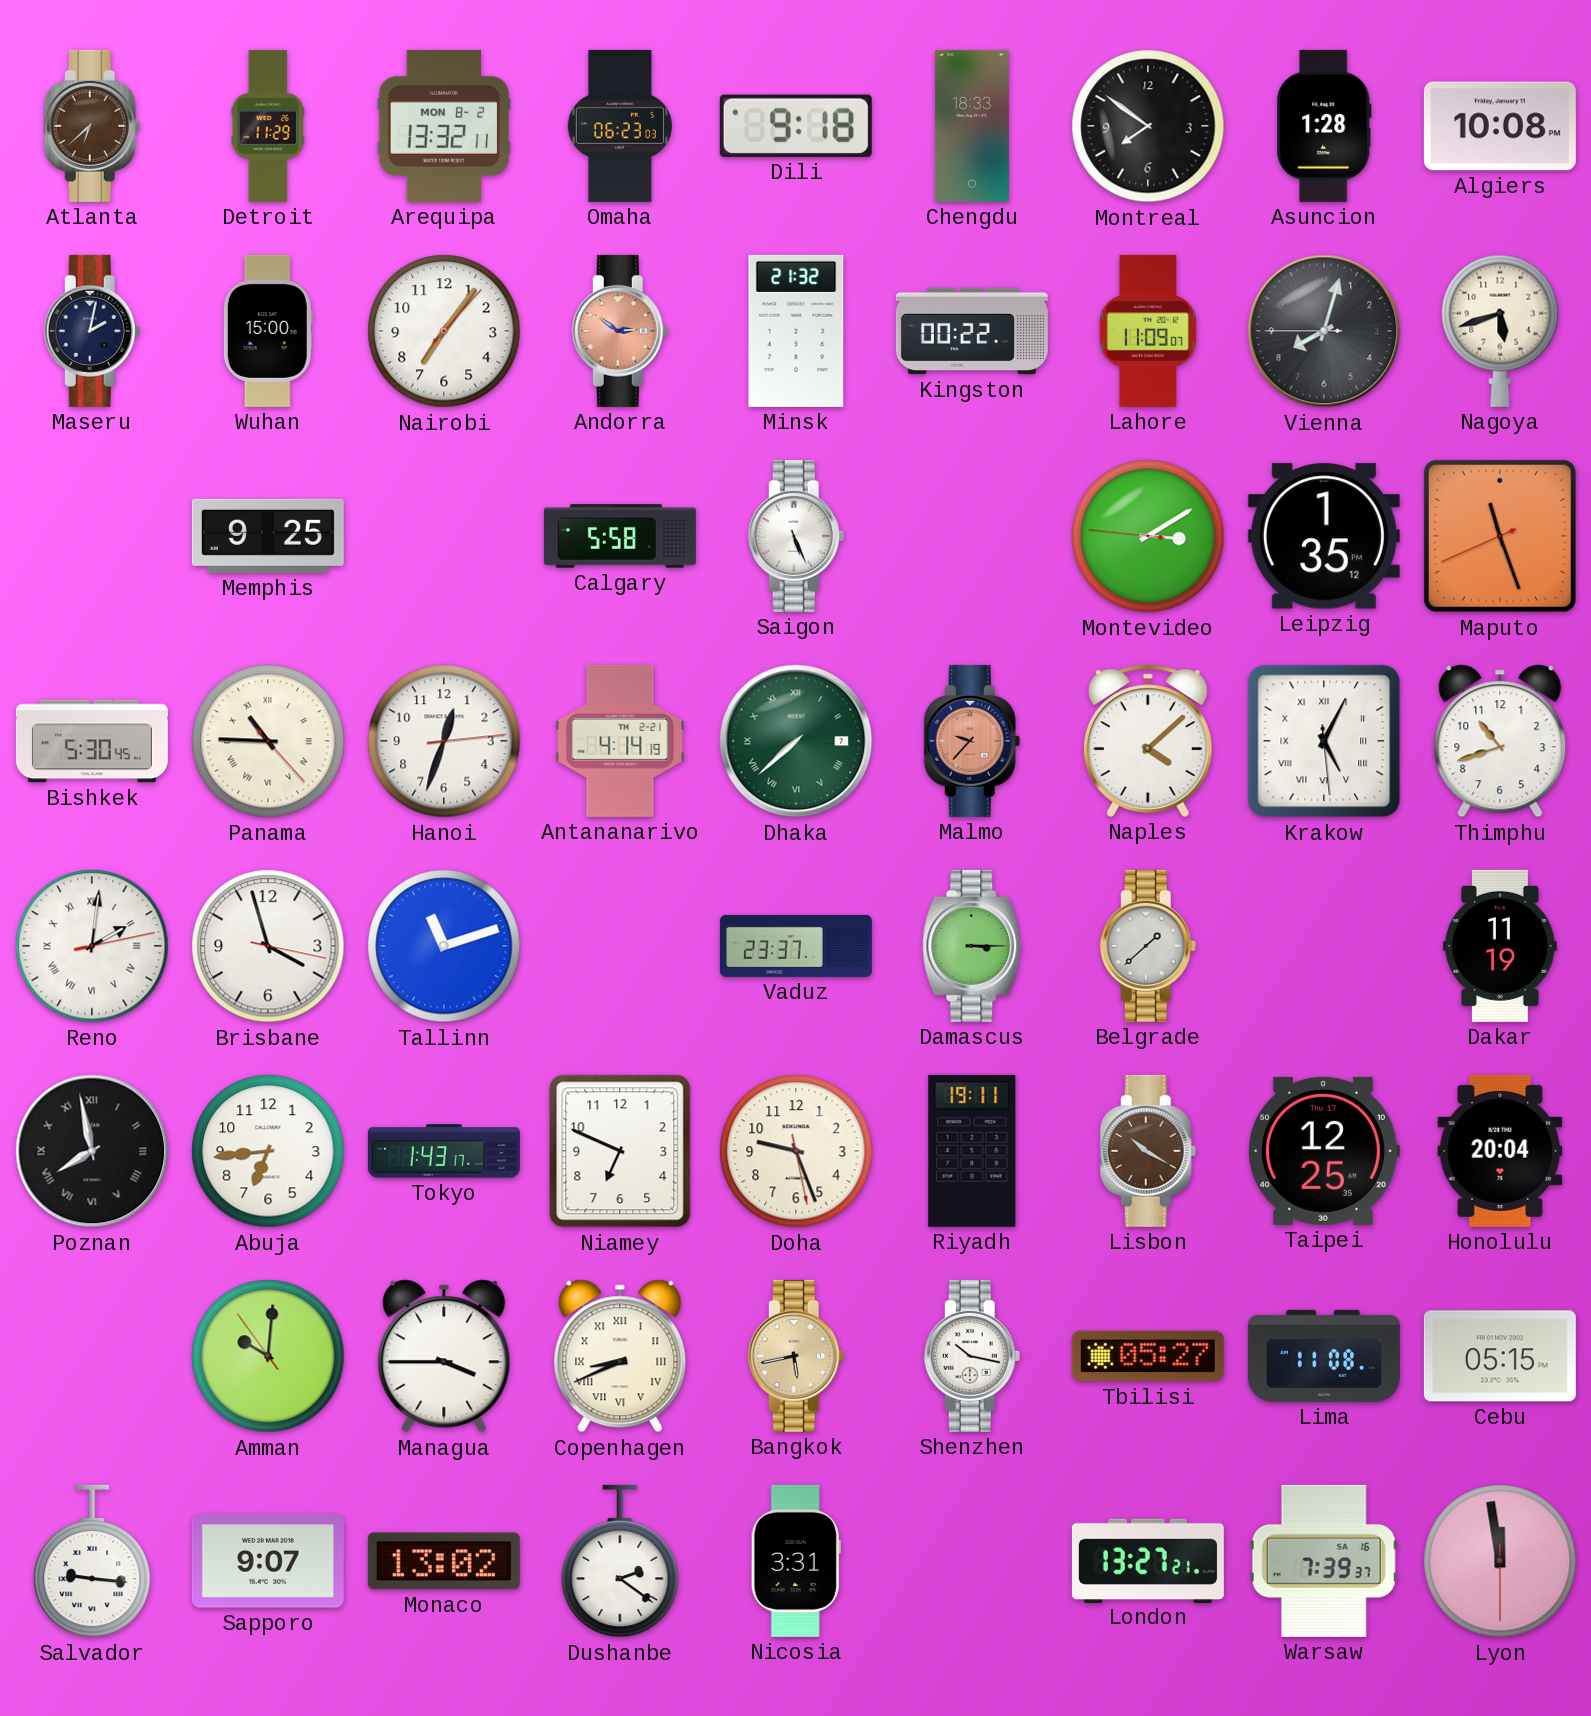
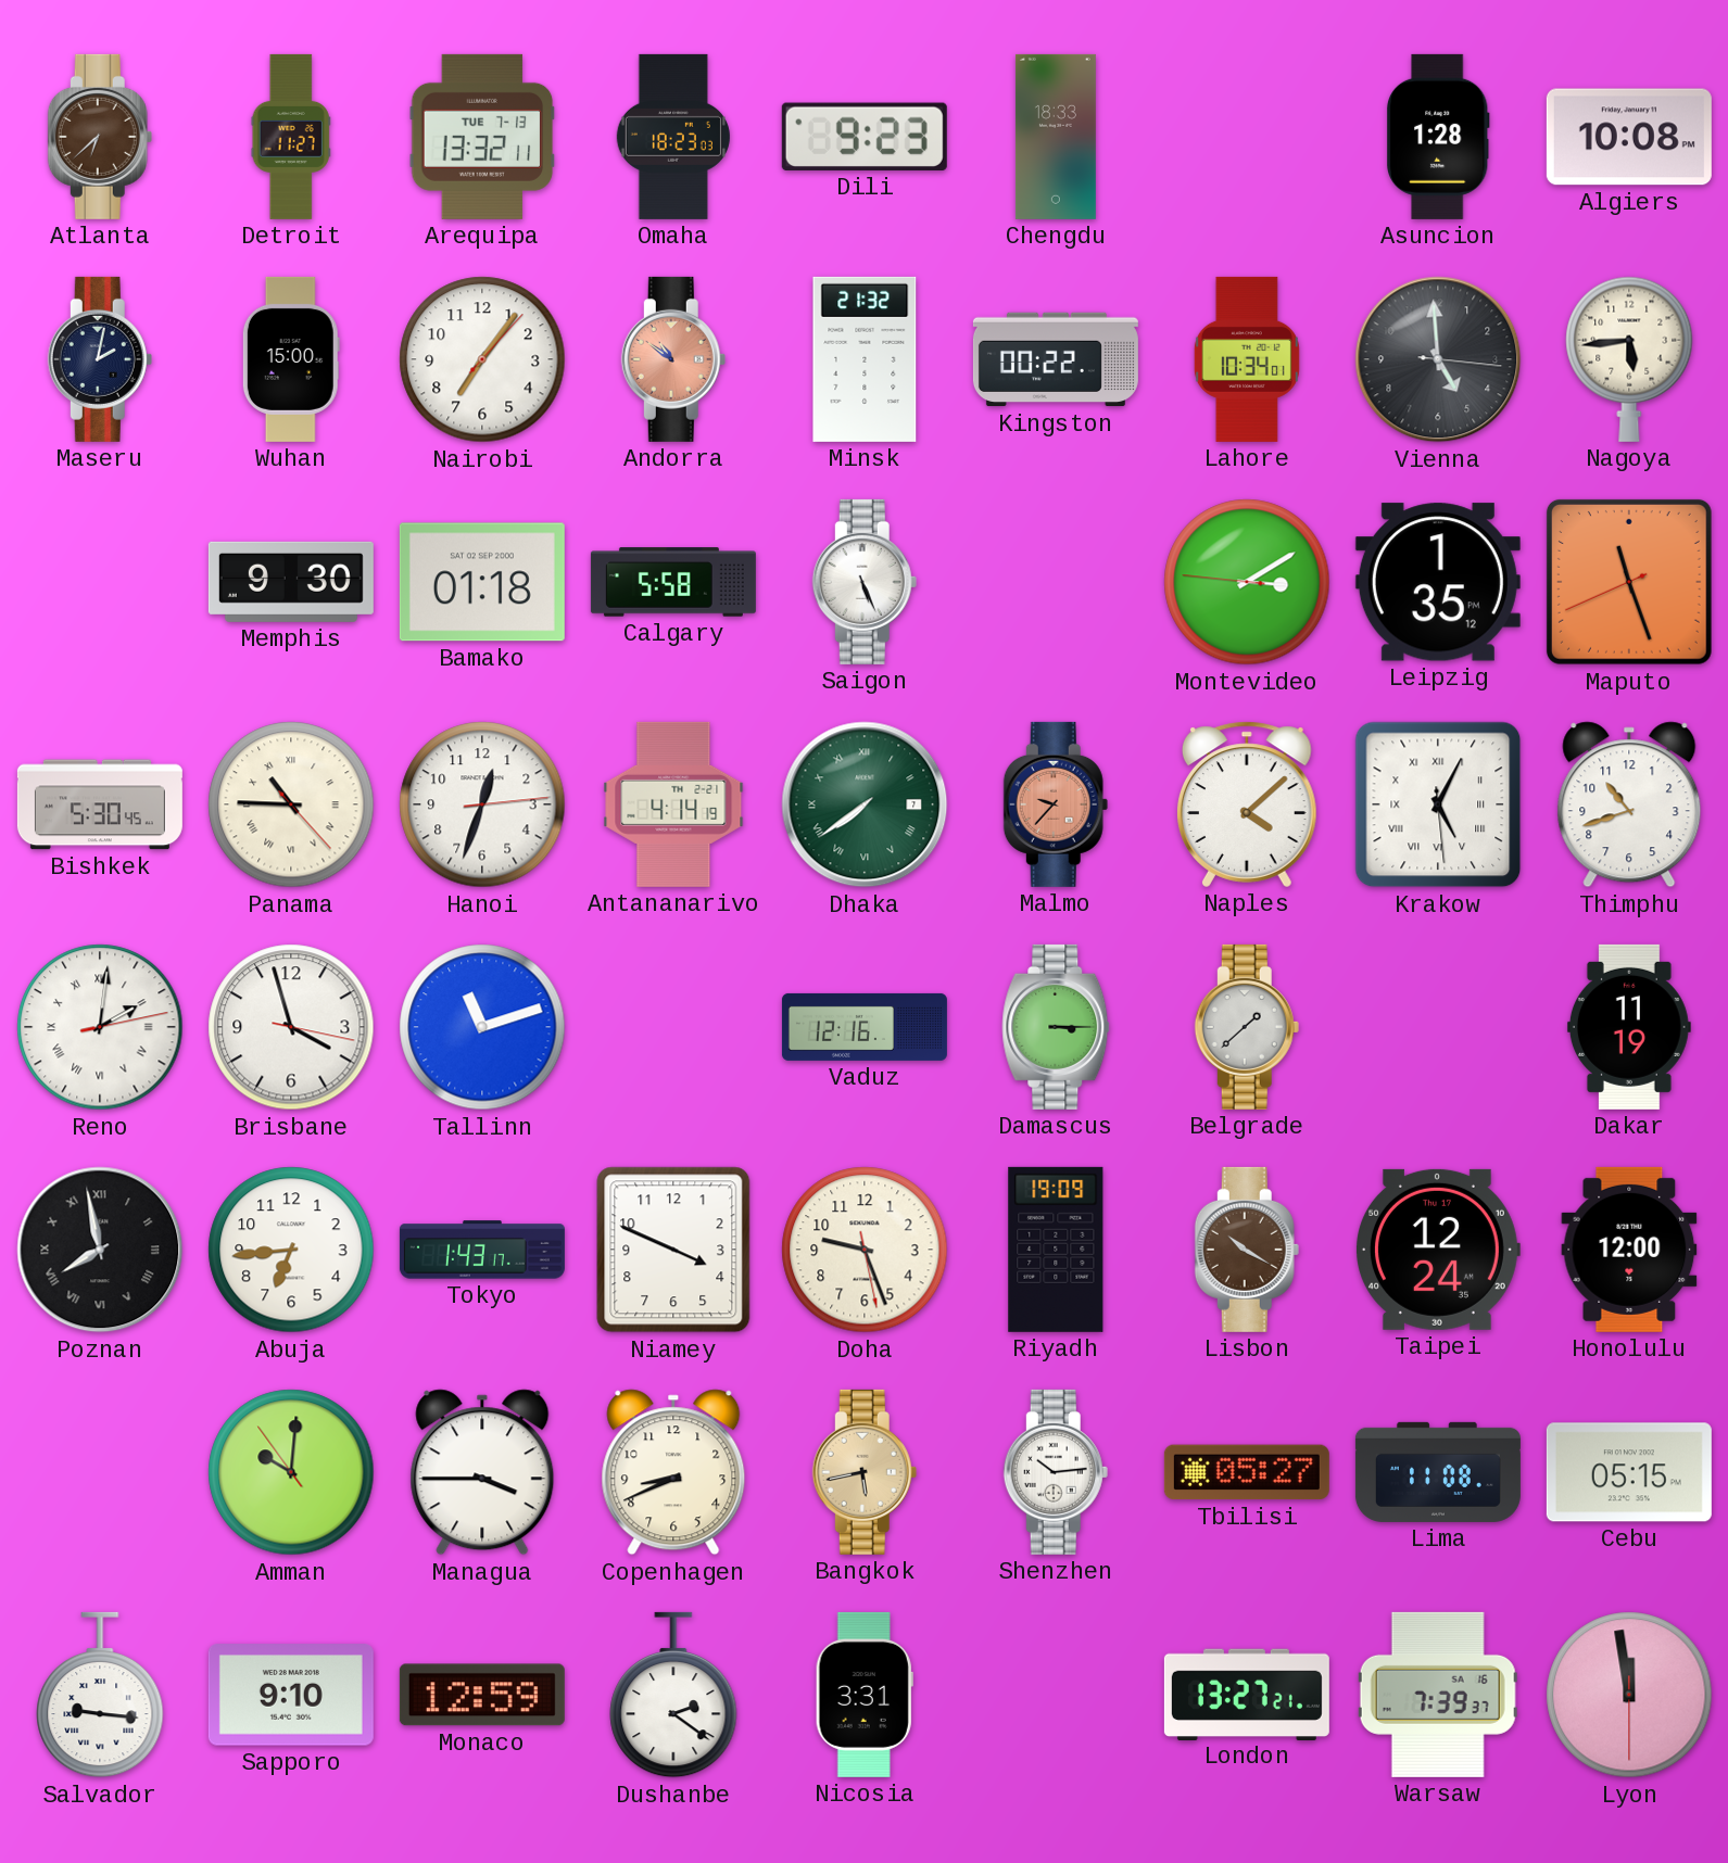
Detroit: 11:29 -> 11:27 (291, 137)
Arequipa date: MON 8-2 -> TUE 7-13 (482, 137)
Omaha: 06:23 -> 18:23 (673, 137)
Dili: 9:18 -> 9:23 (865, 137)
Montreal: 7:51 -> none (1148, 126)
Andorra: 2:51 -> 10:51 (673, 359)
Lahore: 11:09 -> 10:34 (1247, 359)
Vienna: 8:02 -> 4:59 (1438, 359)
Nagoya: 5:42 -> 5:44 (1629, 359)
Memphis: 9:25 -> 9:30 (291, 582)
Bamako: none -> 01:18 (482, 582)
Dhaka: 7:38 -> 7:39 (865, 804)
Vaduz: 23:37 -> 12:16 (865, 1027)
Niamey: 6:49 -> 3:49 (673, 1250)
Riyadh: 19:11 -> 19:09 (1056, 1250)
Taipei: 12:25 -> 12:24 (1438, 1250)
Honolulu: 20:04 -> 12:00 (1629, 1250)
Copenhagen numerals: Roman -> Arabic (673, 1472)
Shenzhen: 10:17 -> 10:14 (1056, 1472)
Sapporo: 9:07 -> 9:10 (291, 1695)
Monaco: 13:02 -> 12:59 (482, 1695)
